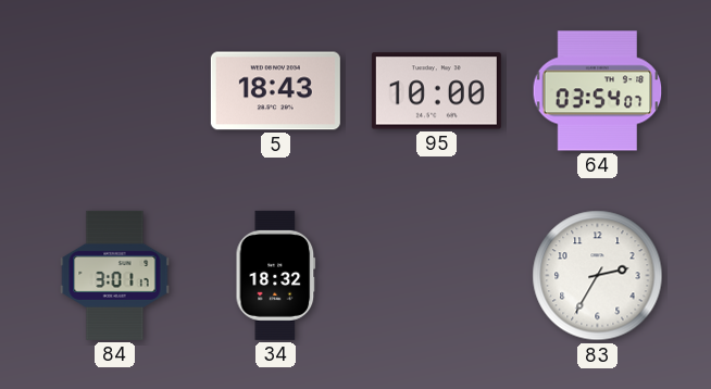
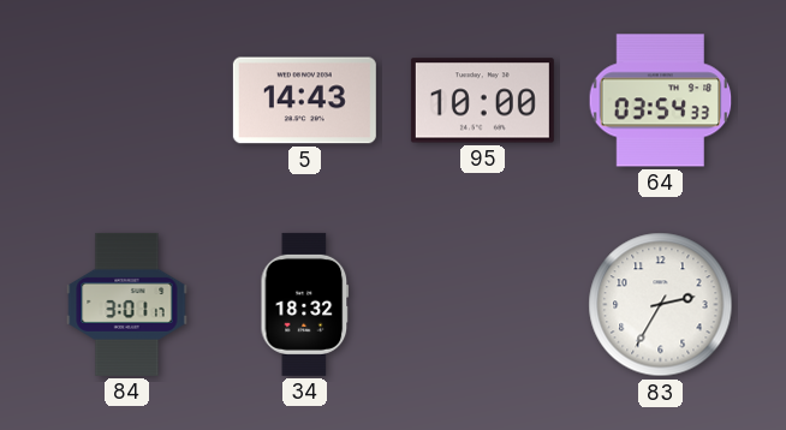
5: 18:43 -> 14:43 (304, 101)
64: 03:54:07 -> 03:54:33 (661, 101)
